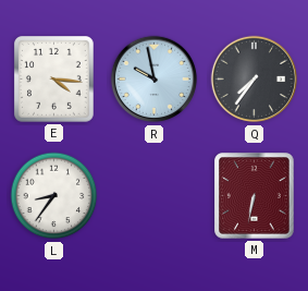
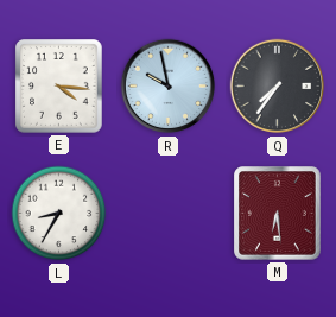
L: 8:36 -> 8:35 (59, 214)
M: 6:32 -> 6:29 (278, 214)
